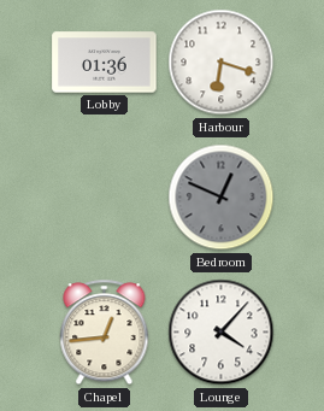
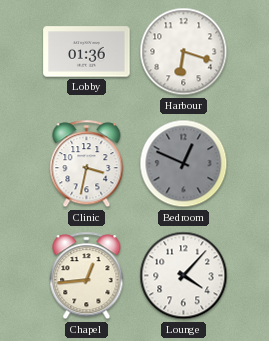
Clinic: none -> 3:32 (87, 164)
